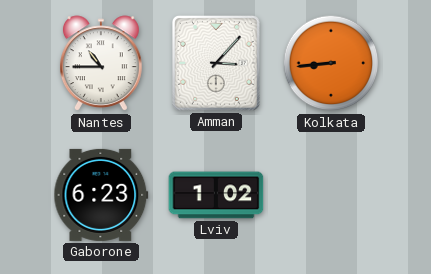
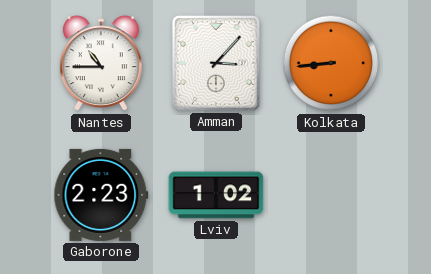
Gaborone: 6:23 -> 2:23 (101, 195)
